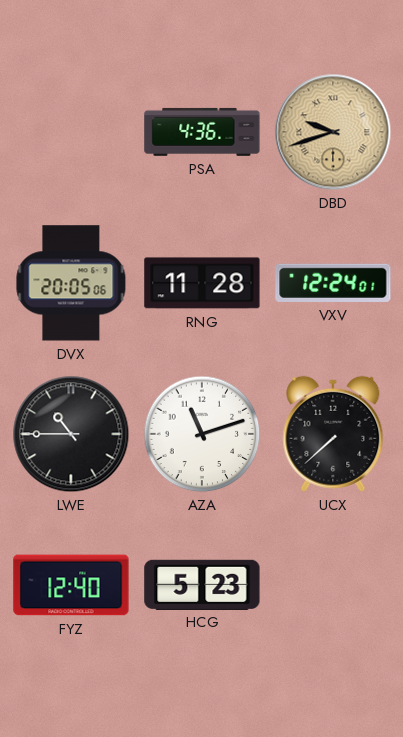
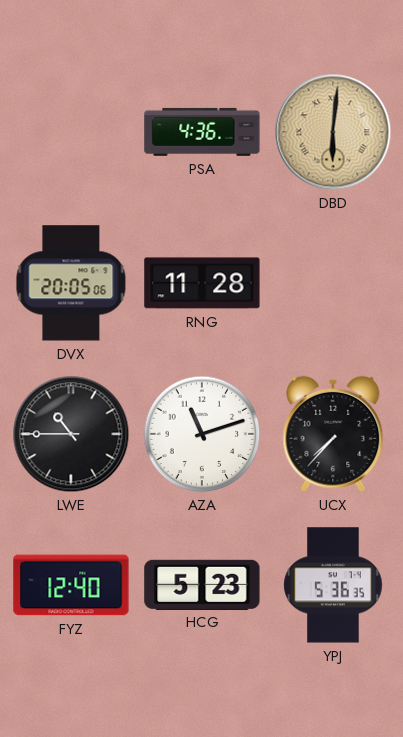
DBD: 9:42 -> 6:01 (333, 132)
VXV: 12:24 -> none (333, 283)
UCX: 7:38 -> 7:37 (333, 434)
YPJ: none -> 5:36 (333, 585)
